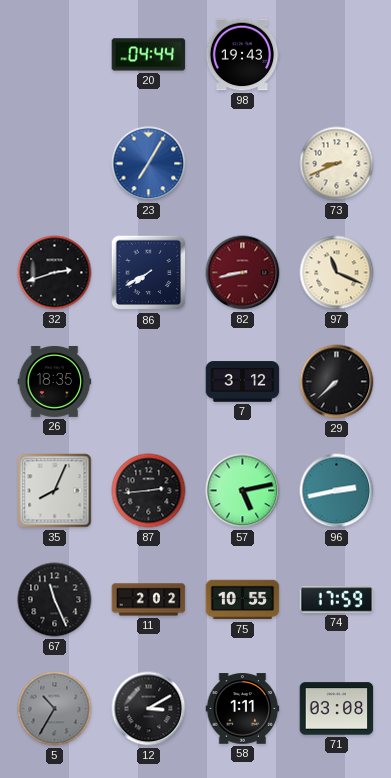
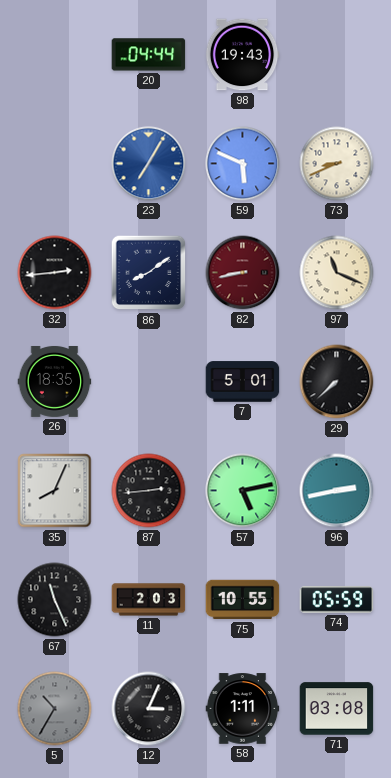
59: none -> 5:49 (243, 164)
32: 2:42 -> 2:44 (55, 273)
86: 7:40 -> 8:09 (149, 273)
7: 3:12 -> 5:01 (243, 382)
11: 2:02 -> 2:03 (149, 600)
74: 17:59 -> 05:59 (337, 600)
12: 3:10 -> 3:04 (149, 709)
